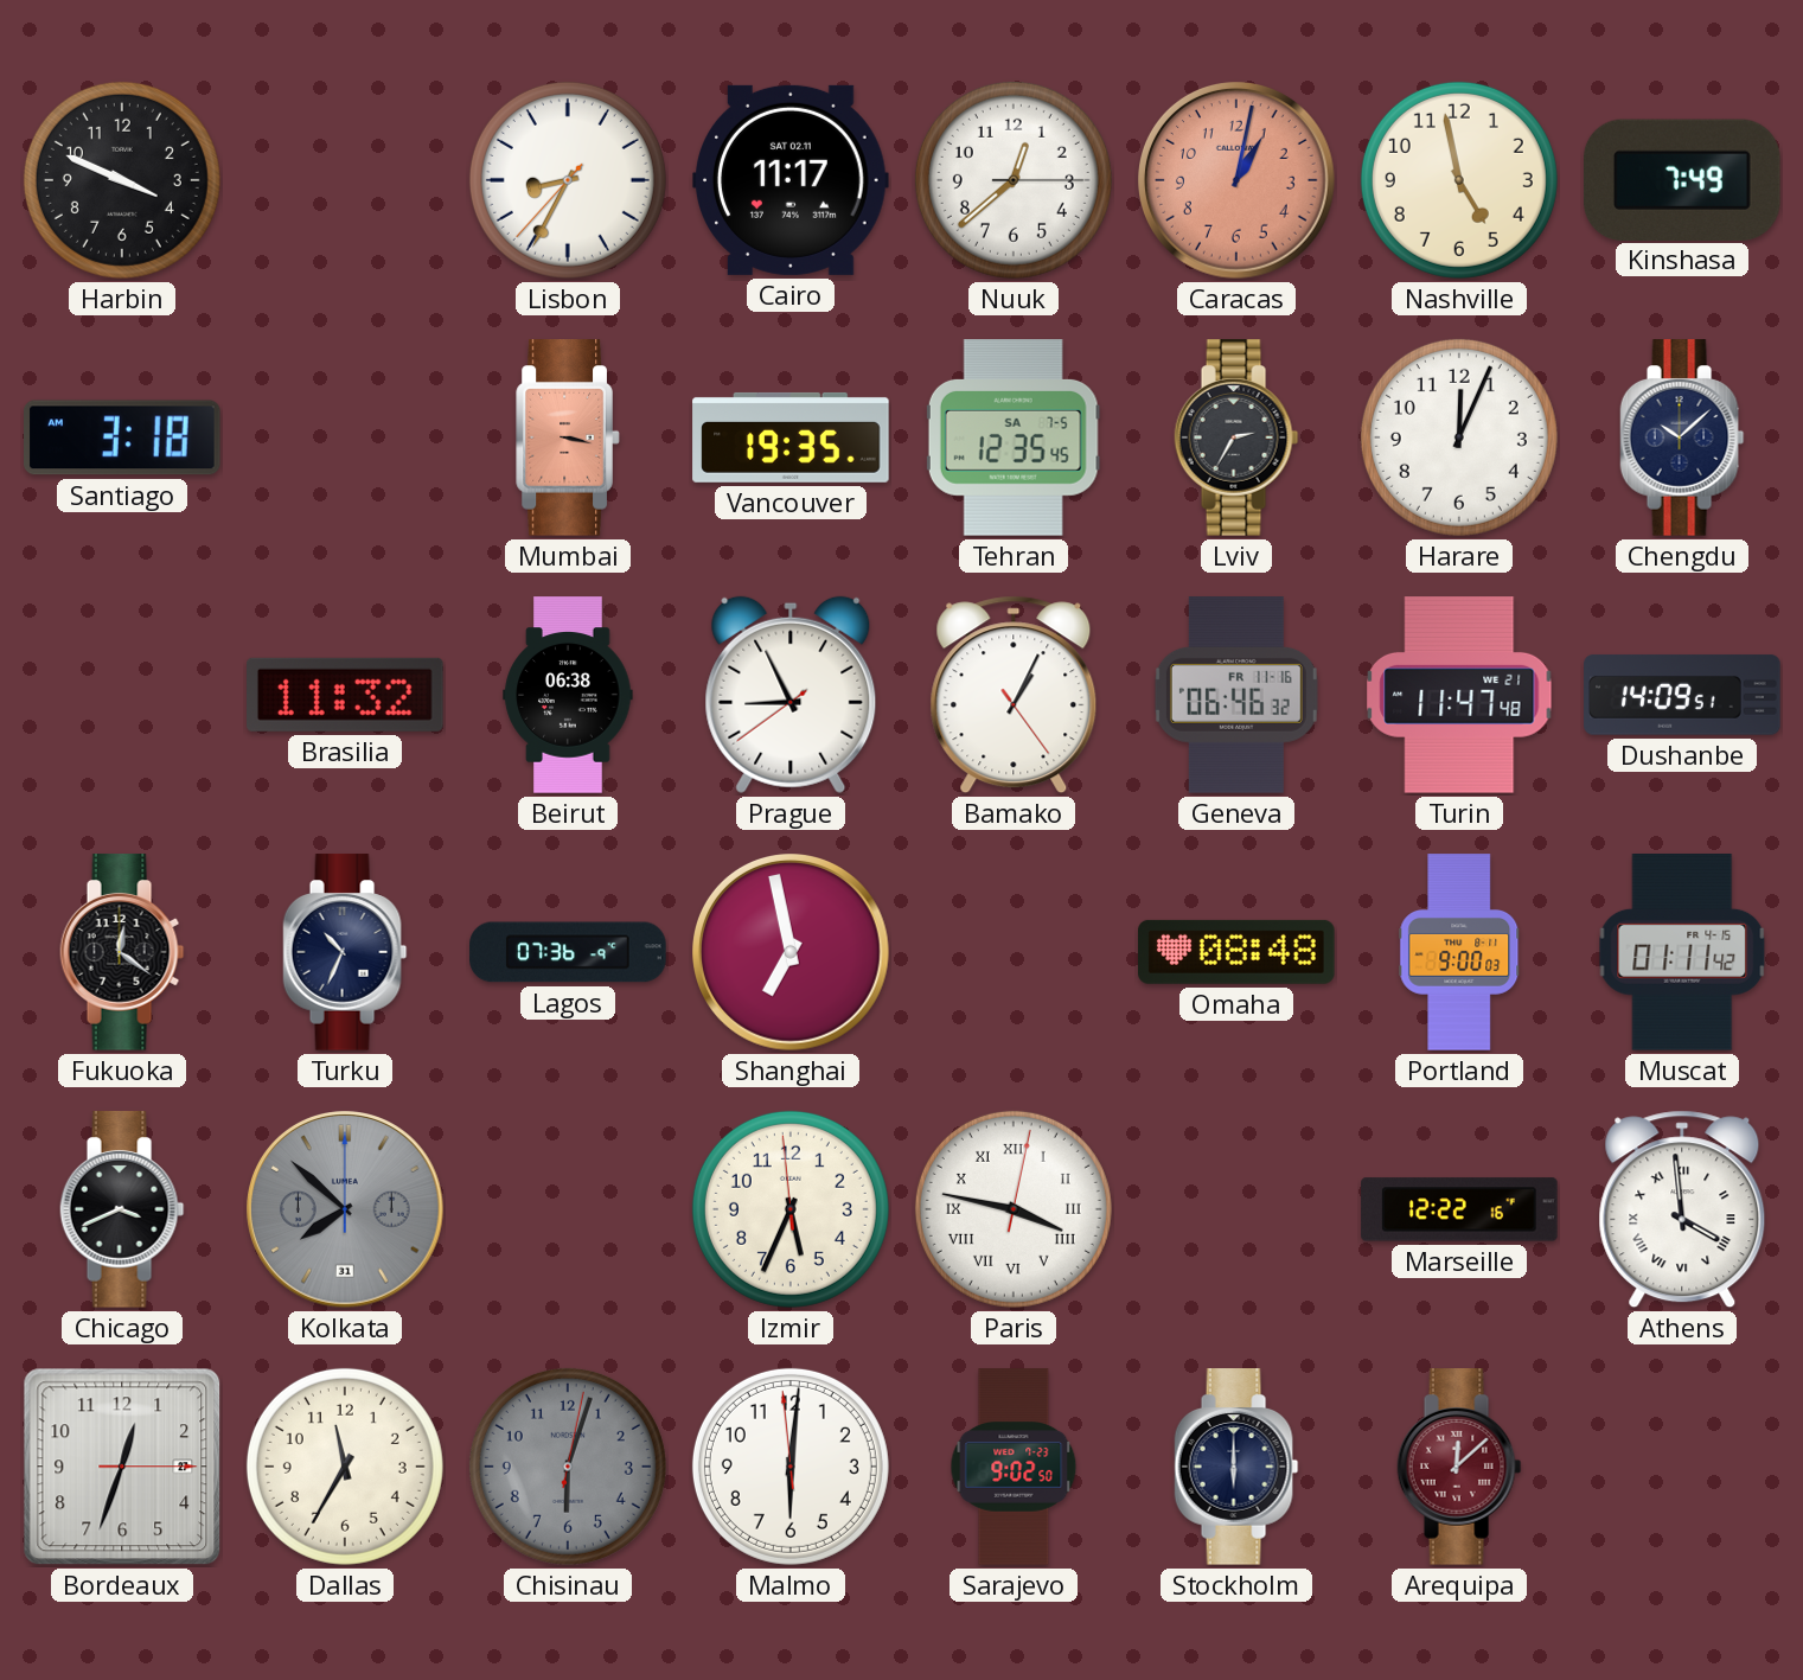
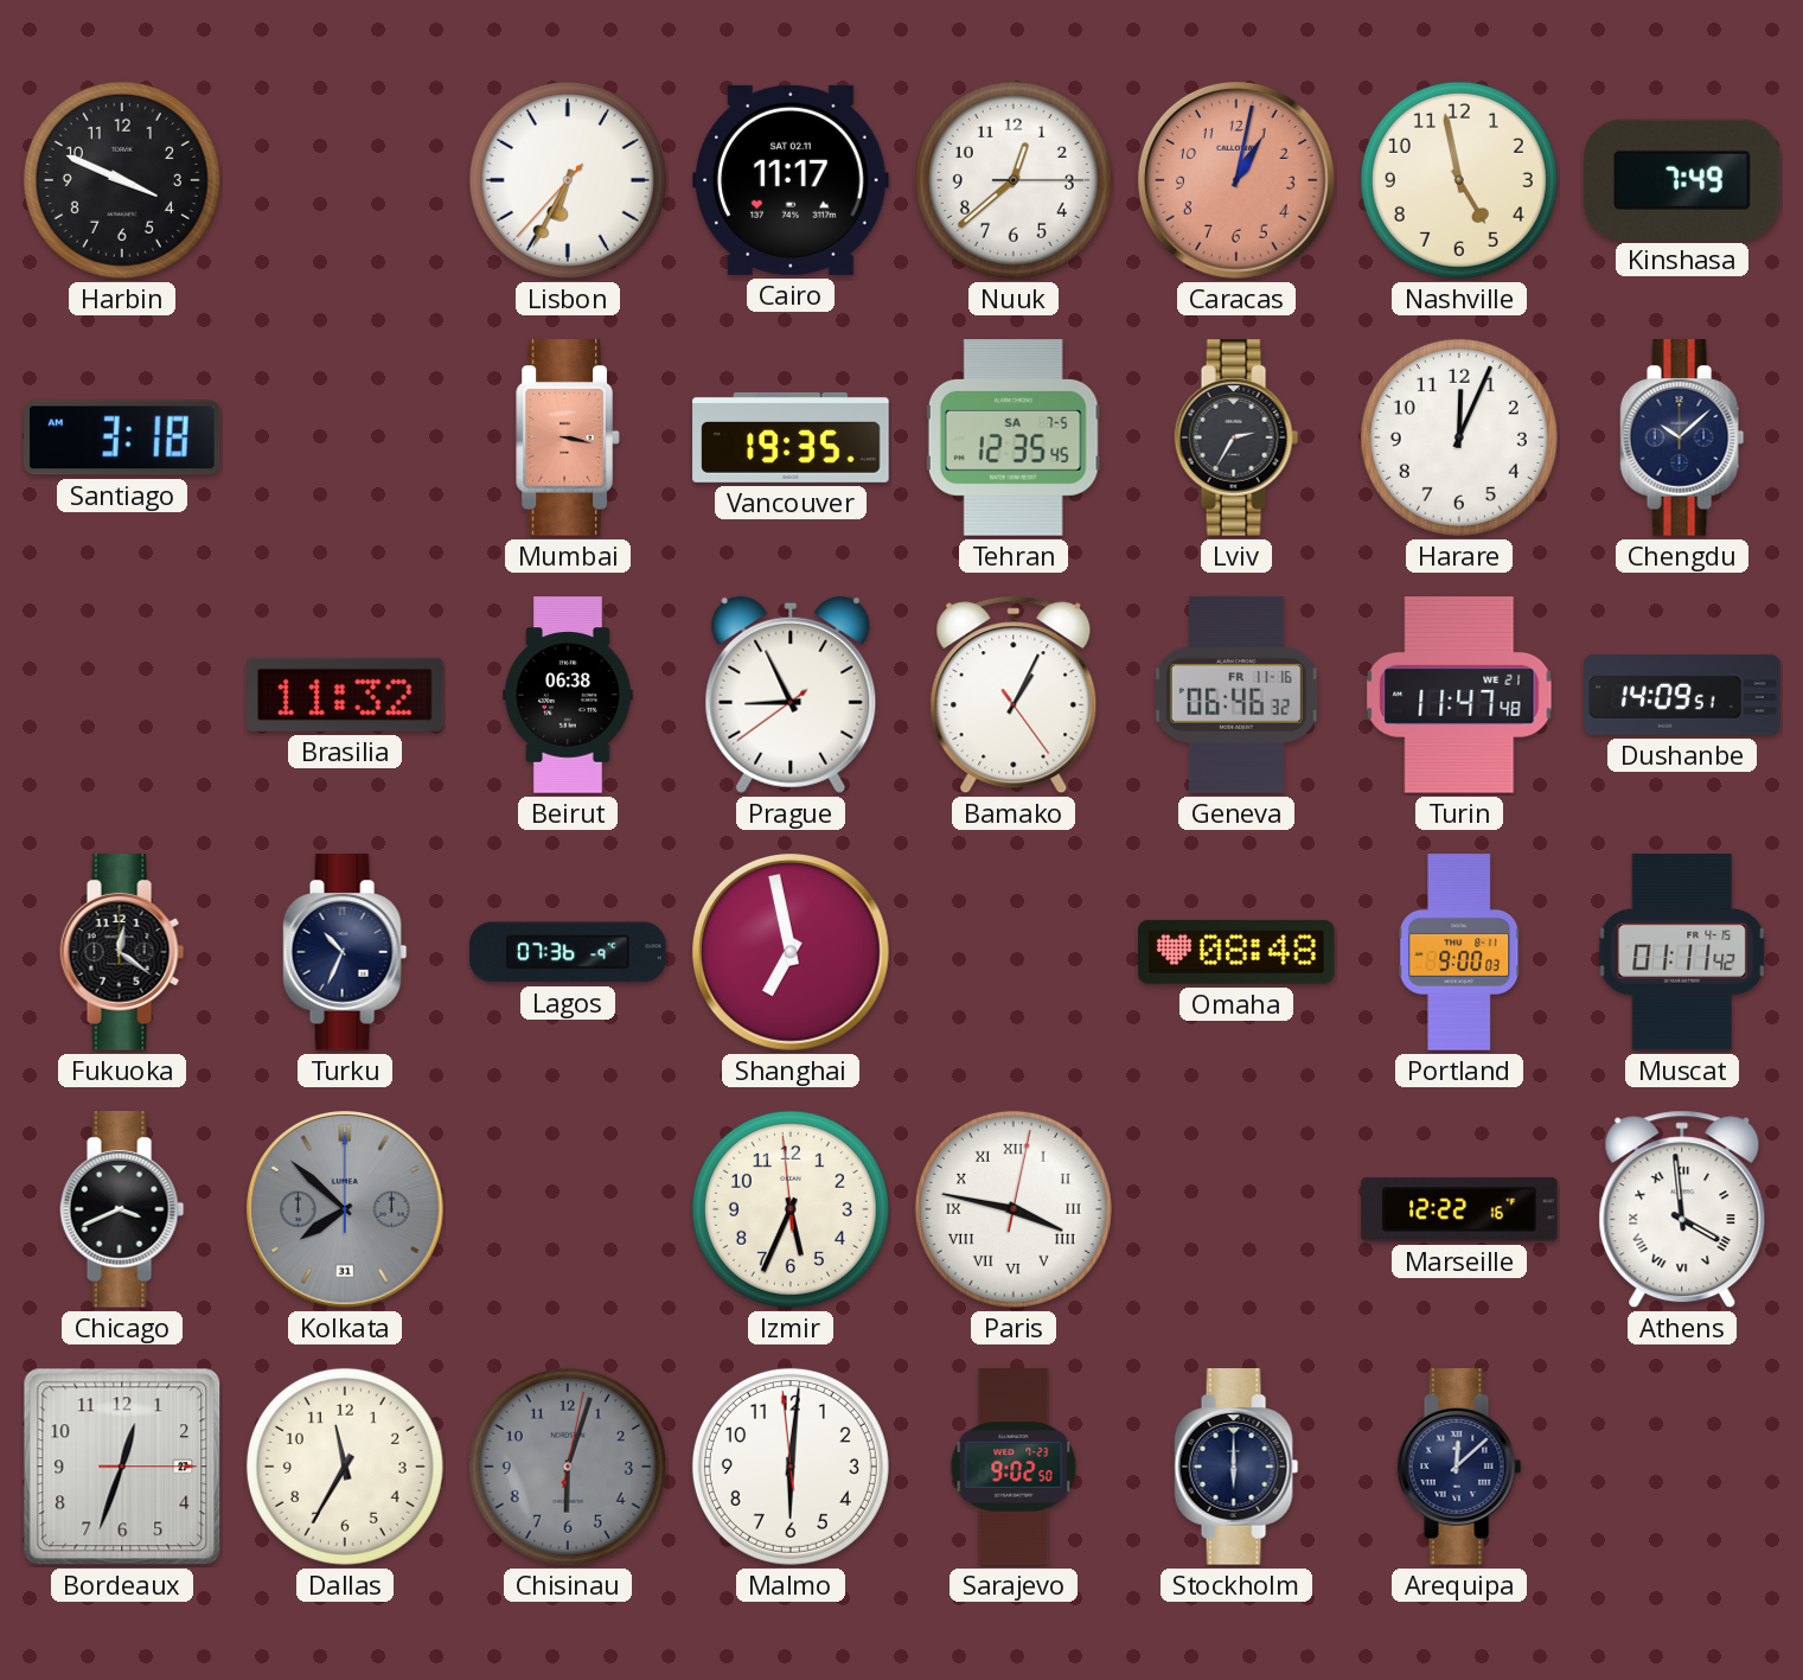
Lisbon: 8:34 -> 6:34 (568, 180)
Arequipa dial: burgundy -> navy (1459, 1467)
